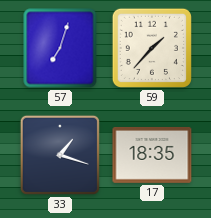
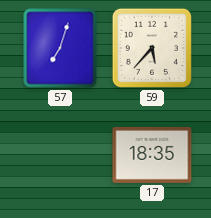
59: 1:37 -> 5:37 (152, 48)
33: 1:18 -> none (60, 155)
